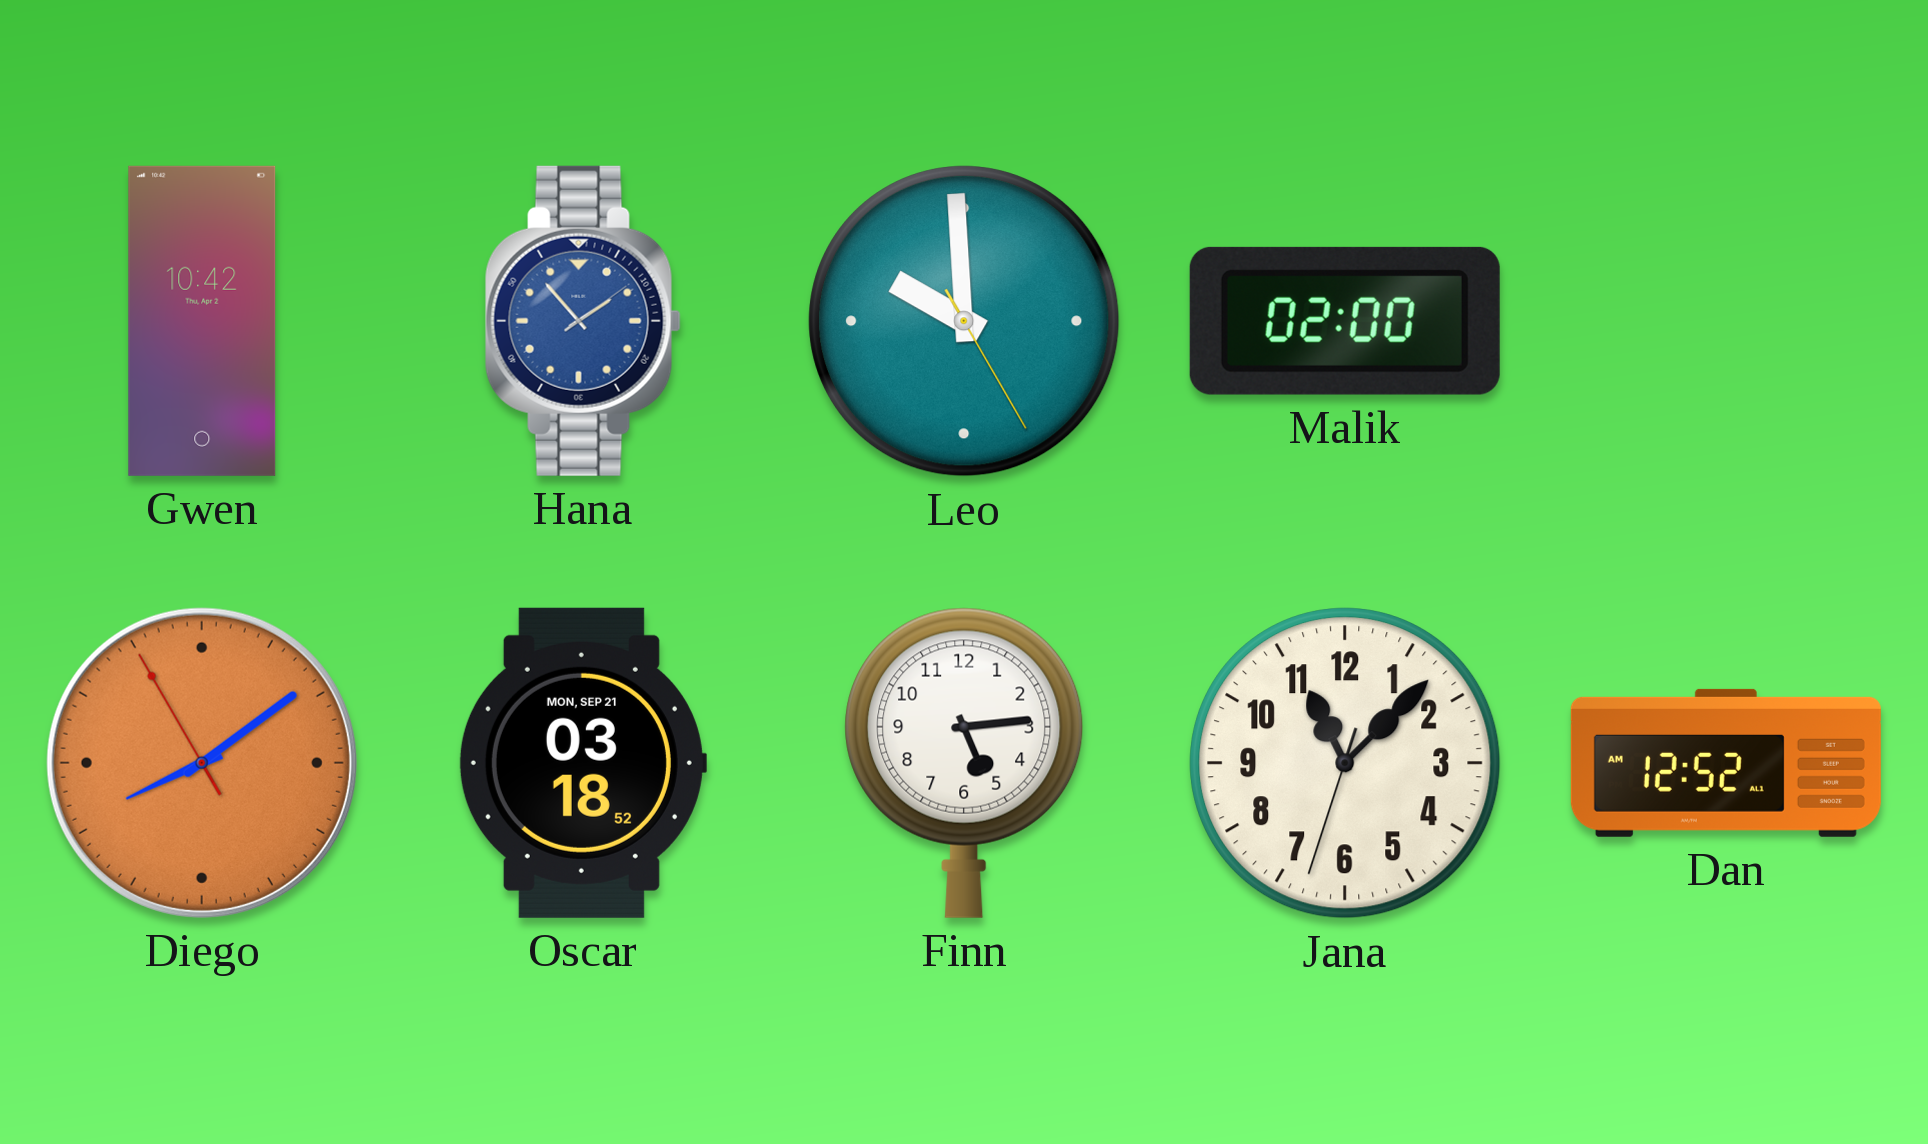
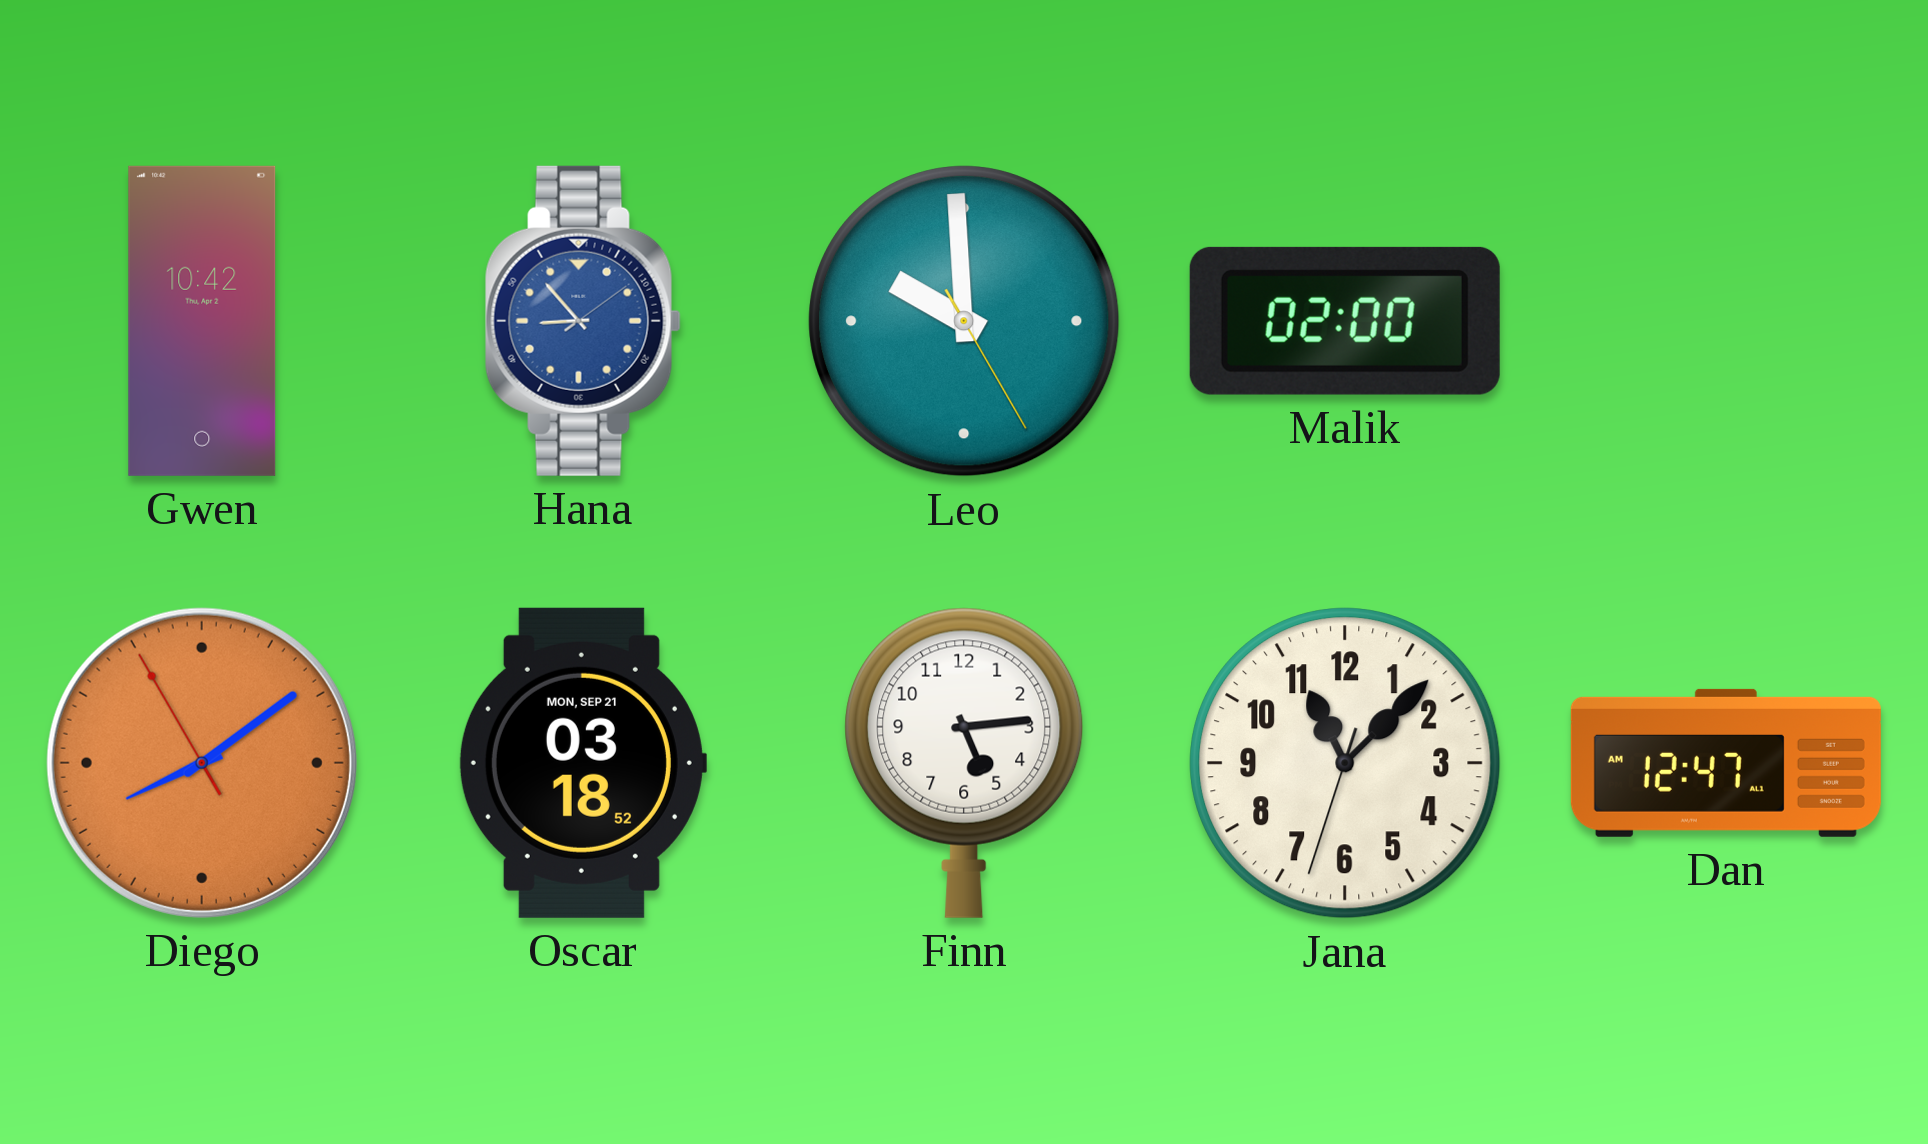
Hana: 1:53 -> 8:53 (583, 321)
Dan: 12:52 -> 12:47 (1726, 763)
